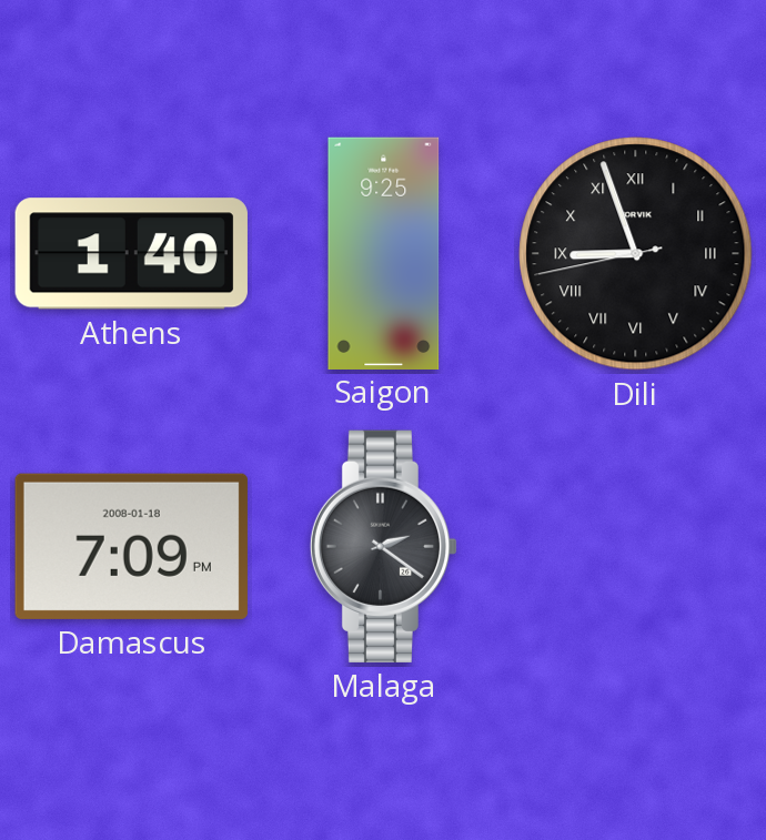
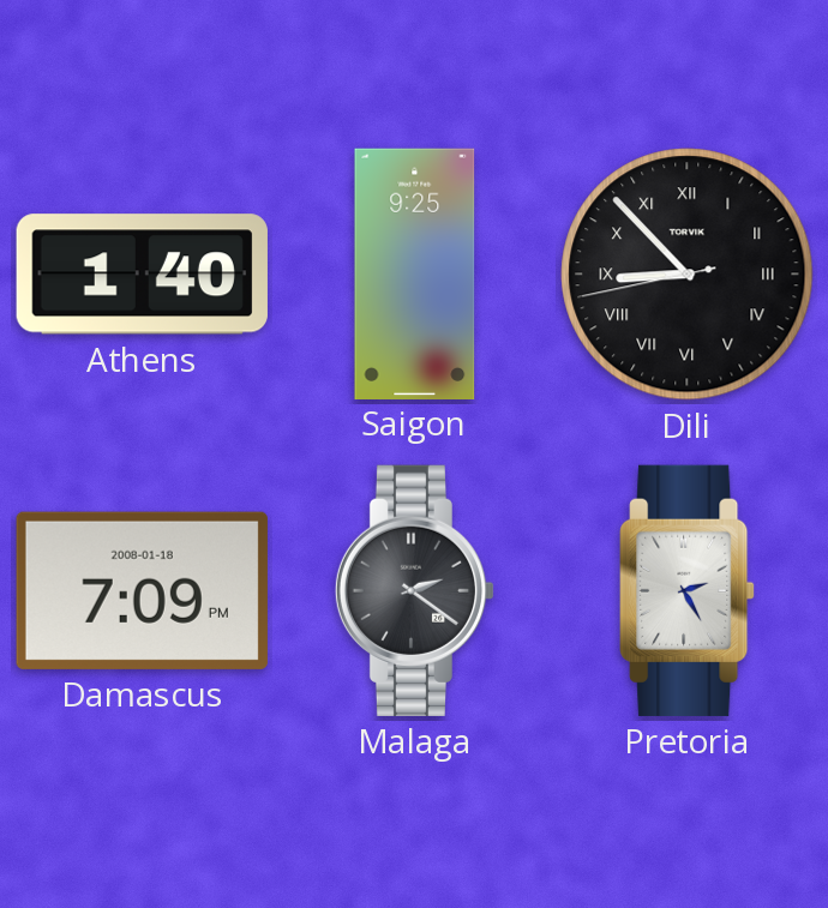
Dili: 8:56 -> 8:52 (688, 275)
Pretoria: none -> 2:25 (688, 590)
